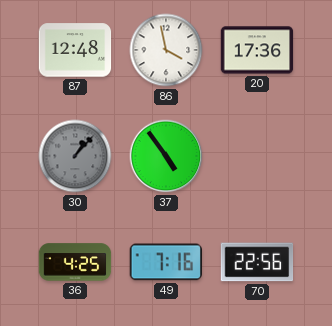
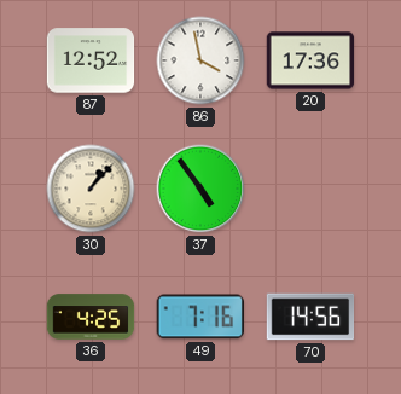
87: 12:48 -> 12:52 (91, 60)
30 dial: grey -> cream (91, 189)
70: 22:56 -> 14:56 (310, 317)
